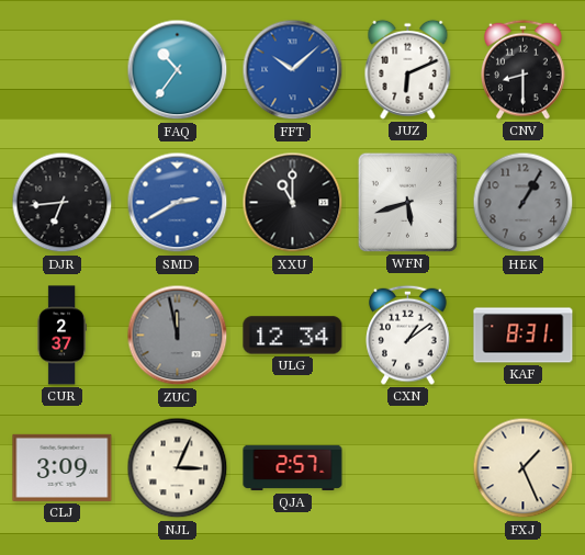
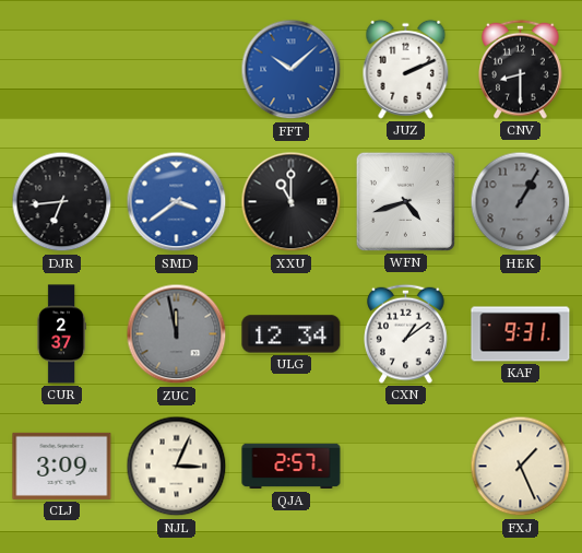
FAQ: 10:36 -> none (178, 70)
JUZ: 6:11 -> 2:11 (406, 69)
SMD: 2:40 -> 3:39 (177, 202)
WFN: 5:42 -> 4:42 (405, 201)
KAF: 8:31 -> 9:31 (521, 334)
